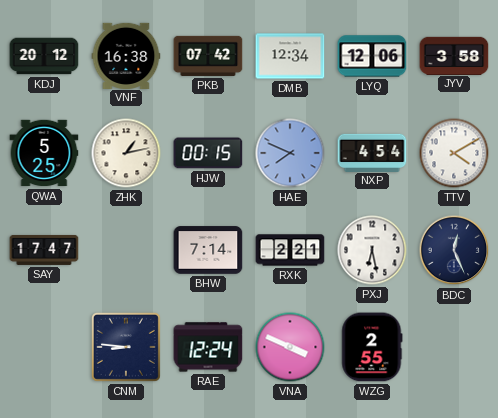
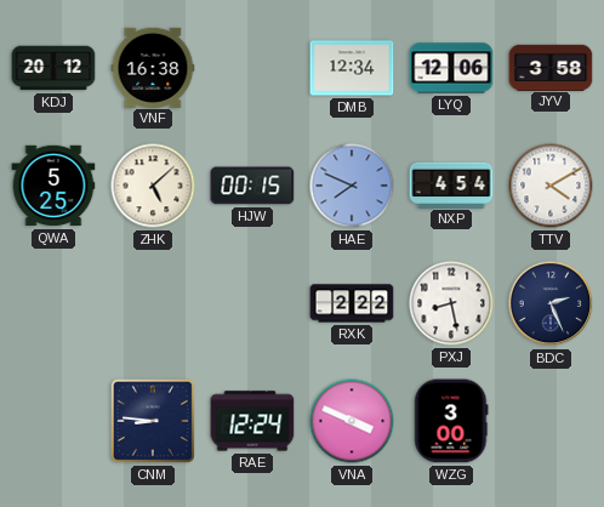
PKB: 07:42 -> none (208, 56)
ZHK: 1:13 -> 5:08 (153, 186)
SAY: 17:47 -> none (44, 250)
BHW: 7:14 -> none (208, 250)
RXK: 2:21 -> 2:22 (352, 303)
PXJ: 6:28 -> 8:28 (451, 303)
BDC: 12:26 -> 2:26 (551, 303)
WZG: 2:55 -> 3:00 (451, 421)
